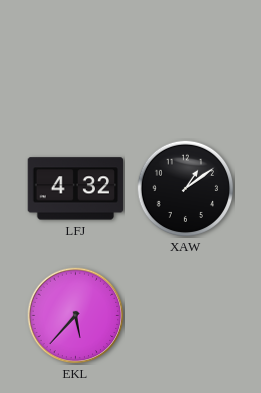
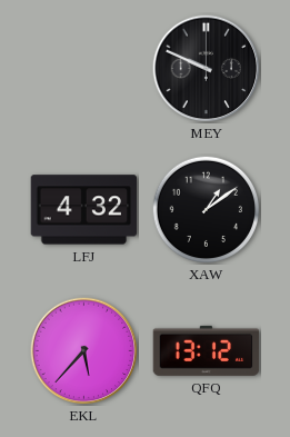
MEY: none -> 9:49 (207, 69)
QFQ: none -> 13:12 (207, 350)
